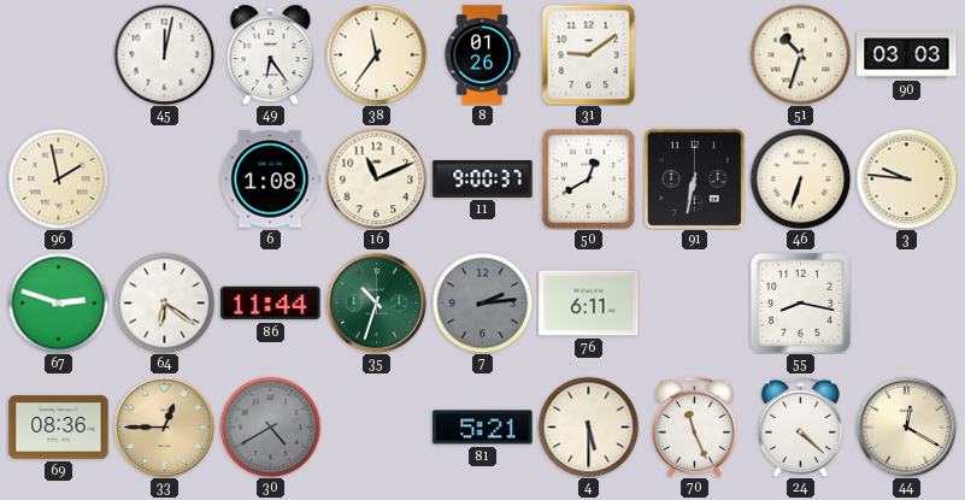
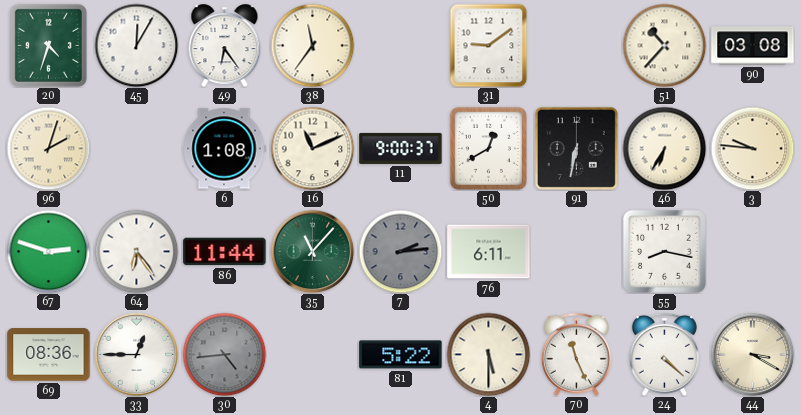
20: none -> 4:33 (48, 45)
45: 12:02 -> 12:05 (136, 45)
8: 01:26 -> none (482, 55)
51: 10:33 -> 10:37 (664, 45)
90: 03:03 -> 03:08 (753, 46)
96: 1:58 -> 2:03 (48, 148)
46: 6:33 -> 6:35 (664, 148)
64: 6:21 -> 6:24 (136, 251)
35: 10:33 -> 11:07 (312, 251)
33 dial: champagne -> white (136, 354)
30: 4:40 -> 4:44 (224, 354)
81: 5:21 -> 5:22 (401, 355)
44: 12:20 -> 3:20 (752, 354)
